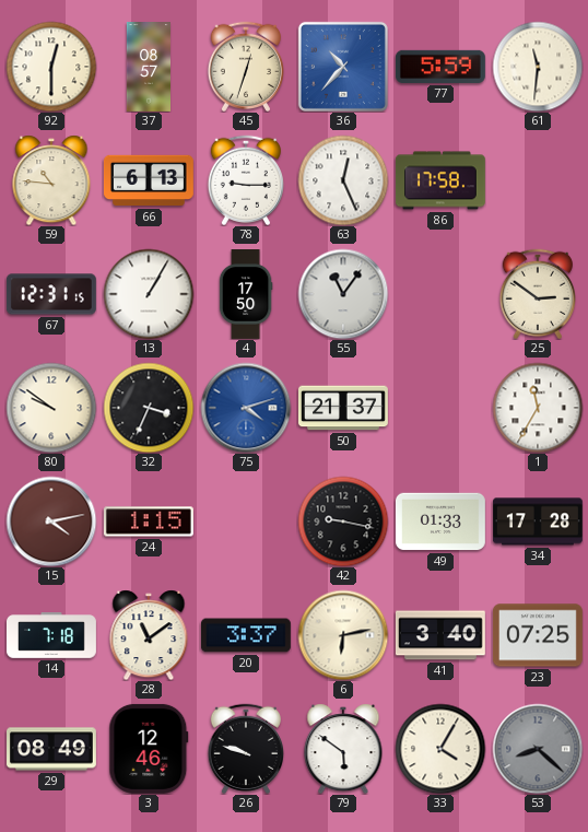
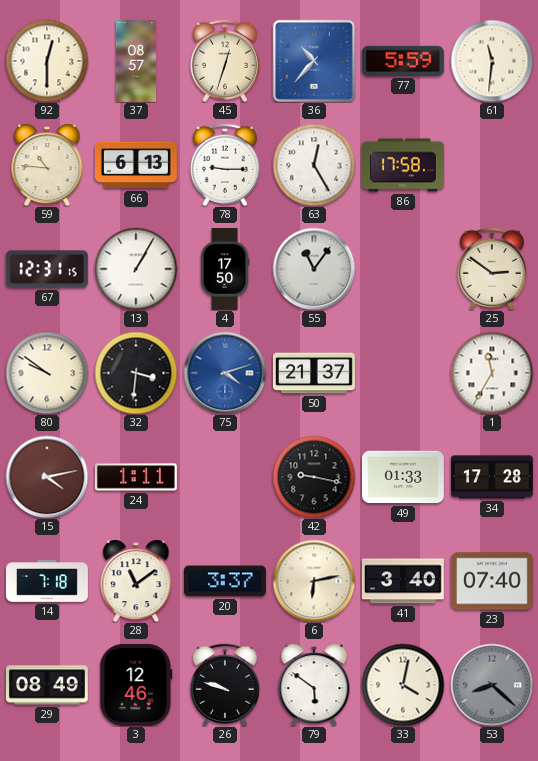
63: 12:26 -> 12:25 (314, 165)
32: 3:34 -> 3:31 (136, 373)
24: 1:15 -> 1:11 (136, 477)
23: 07:25 -> 07:40 (492, 581)
33: 4:05 -> 4:02 (403, 685)
